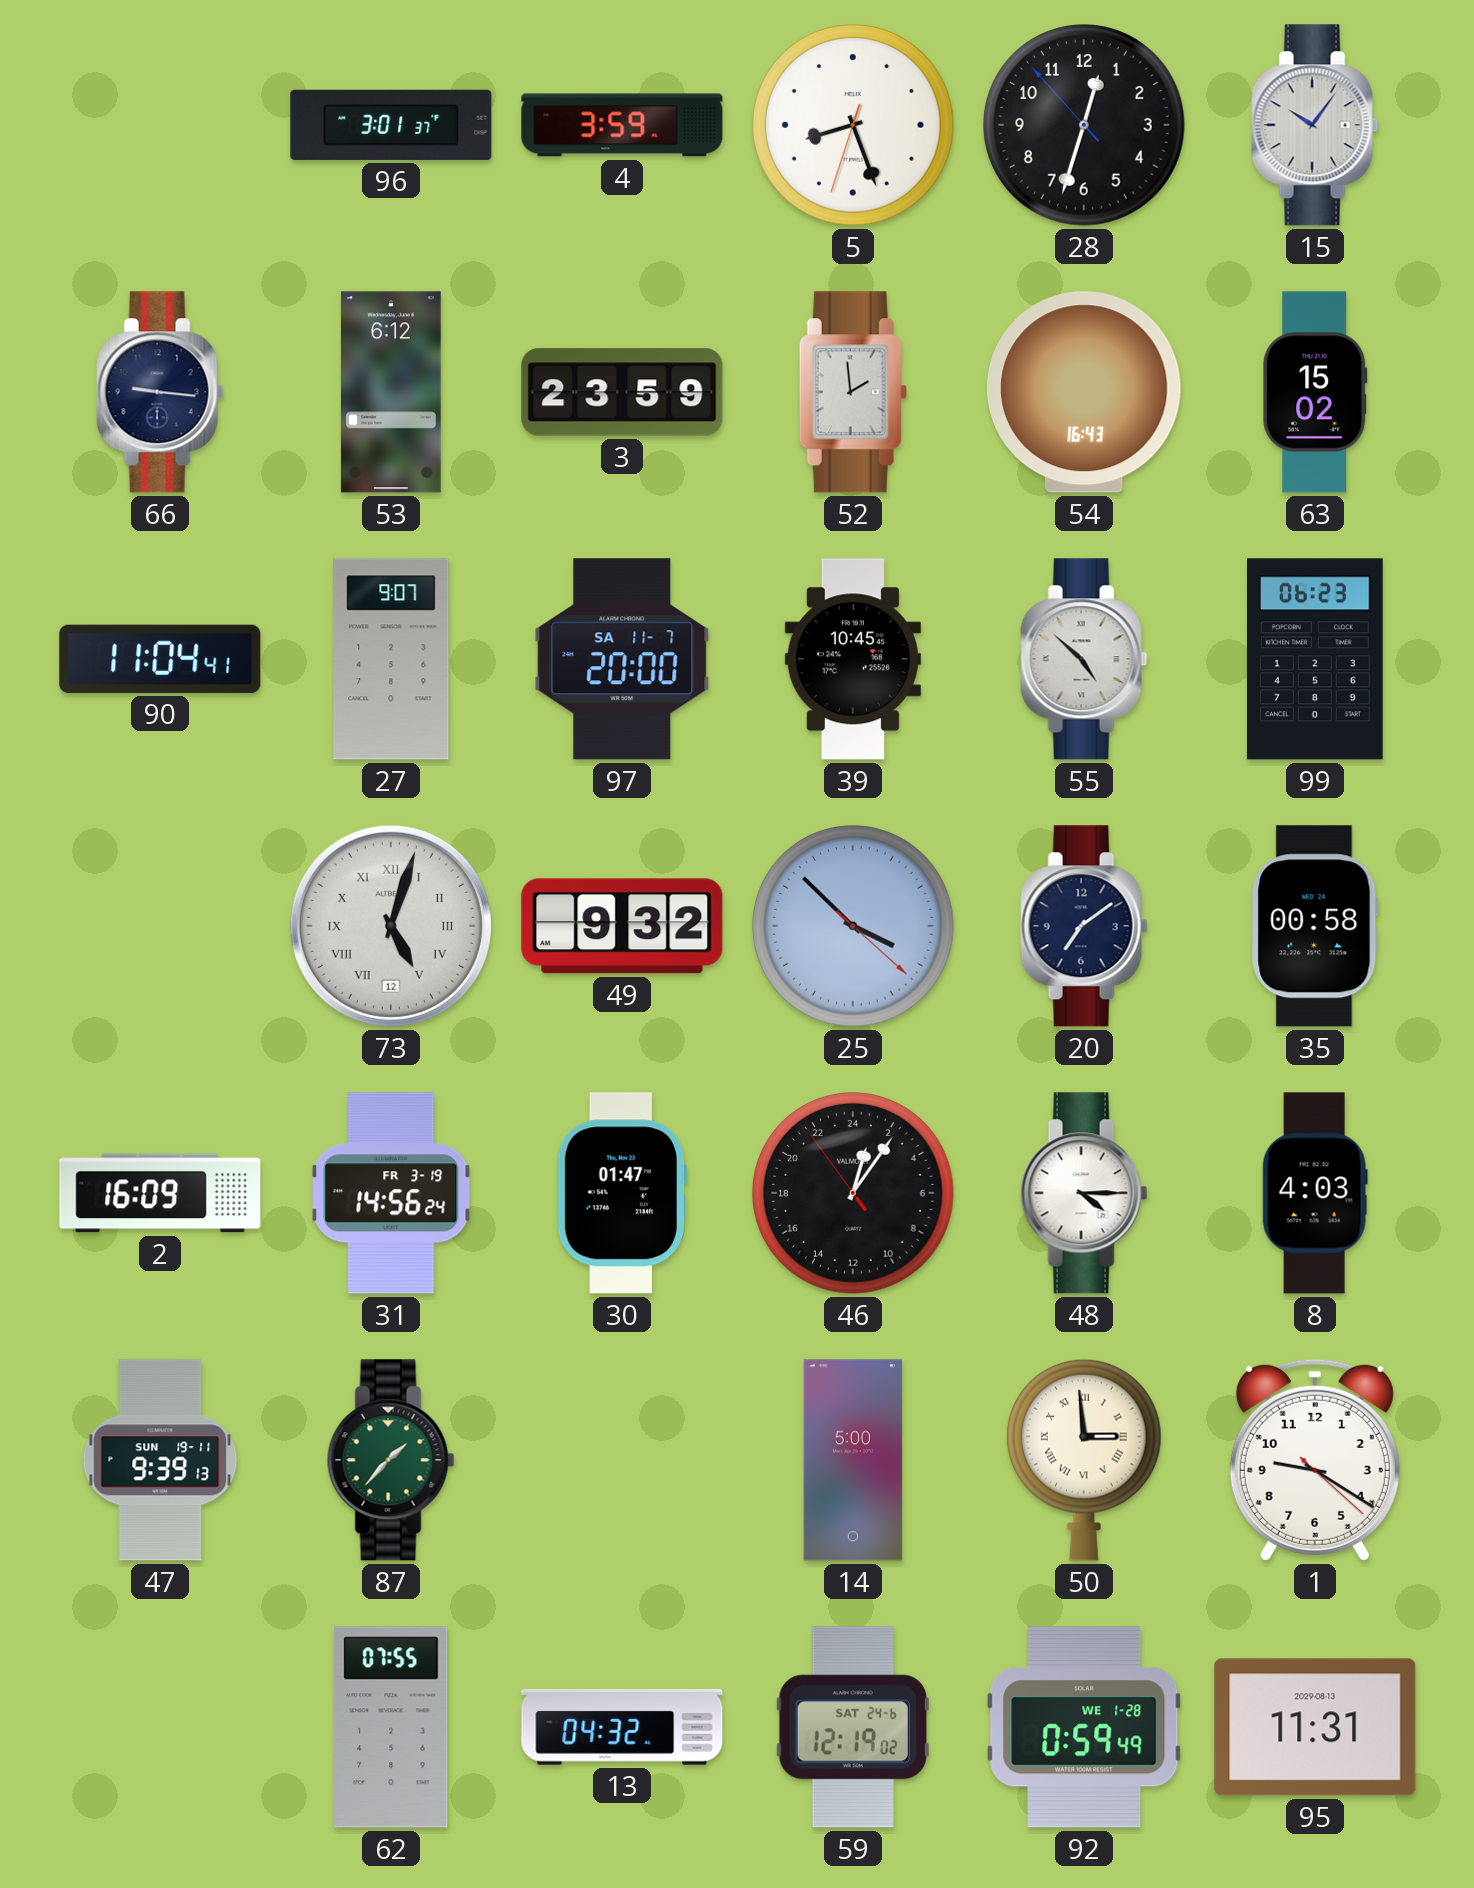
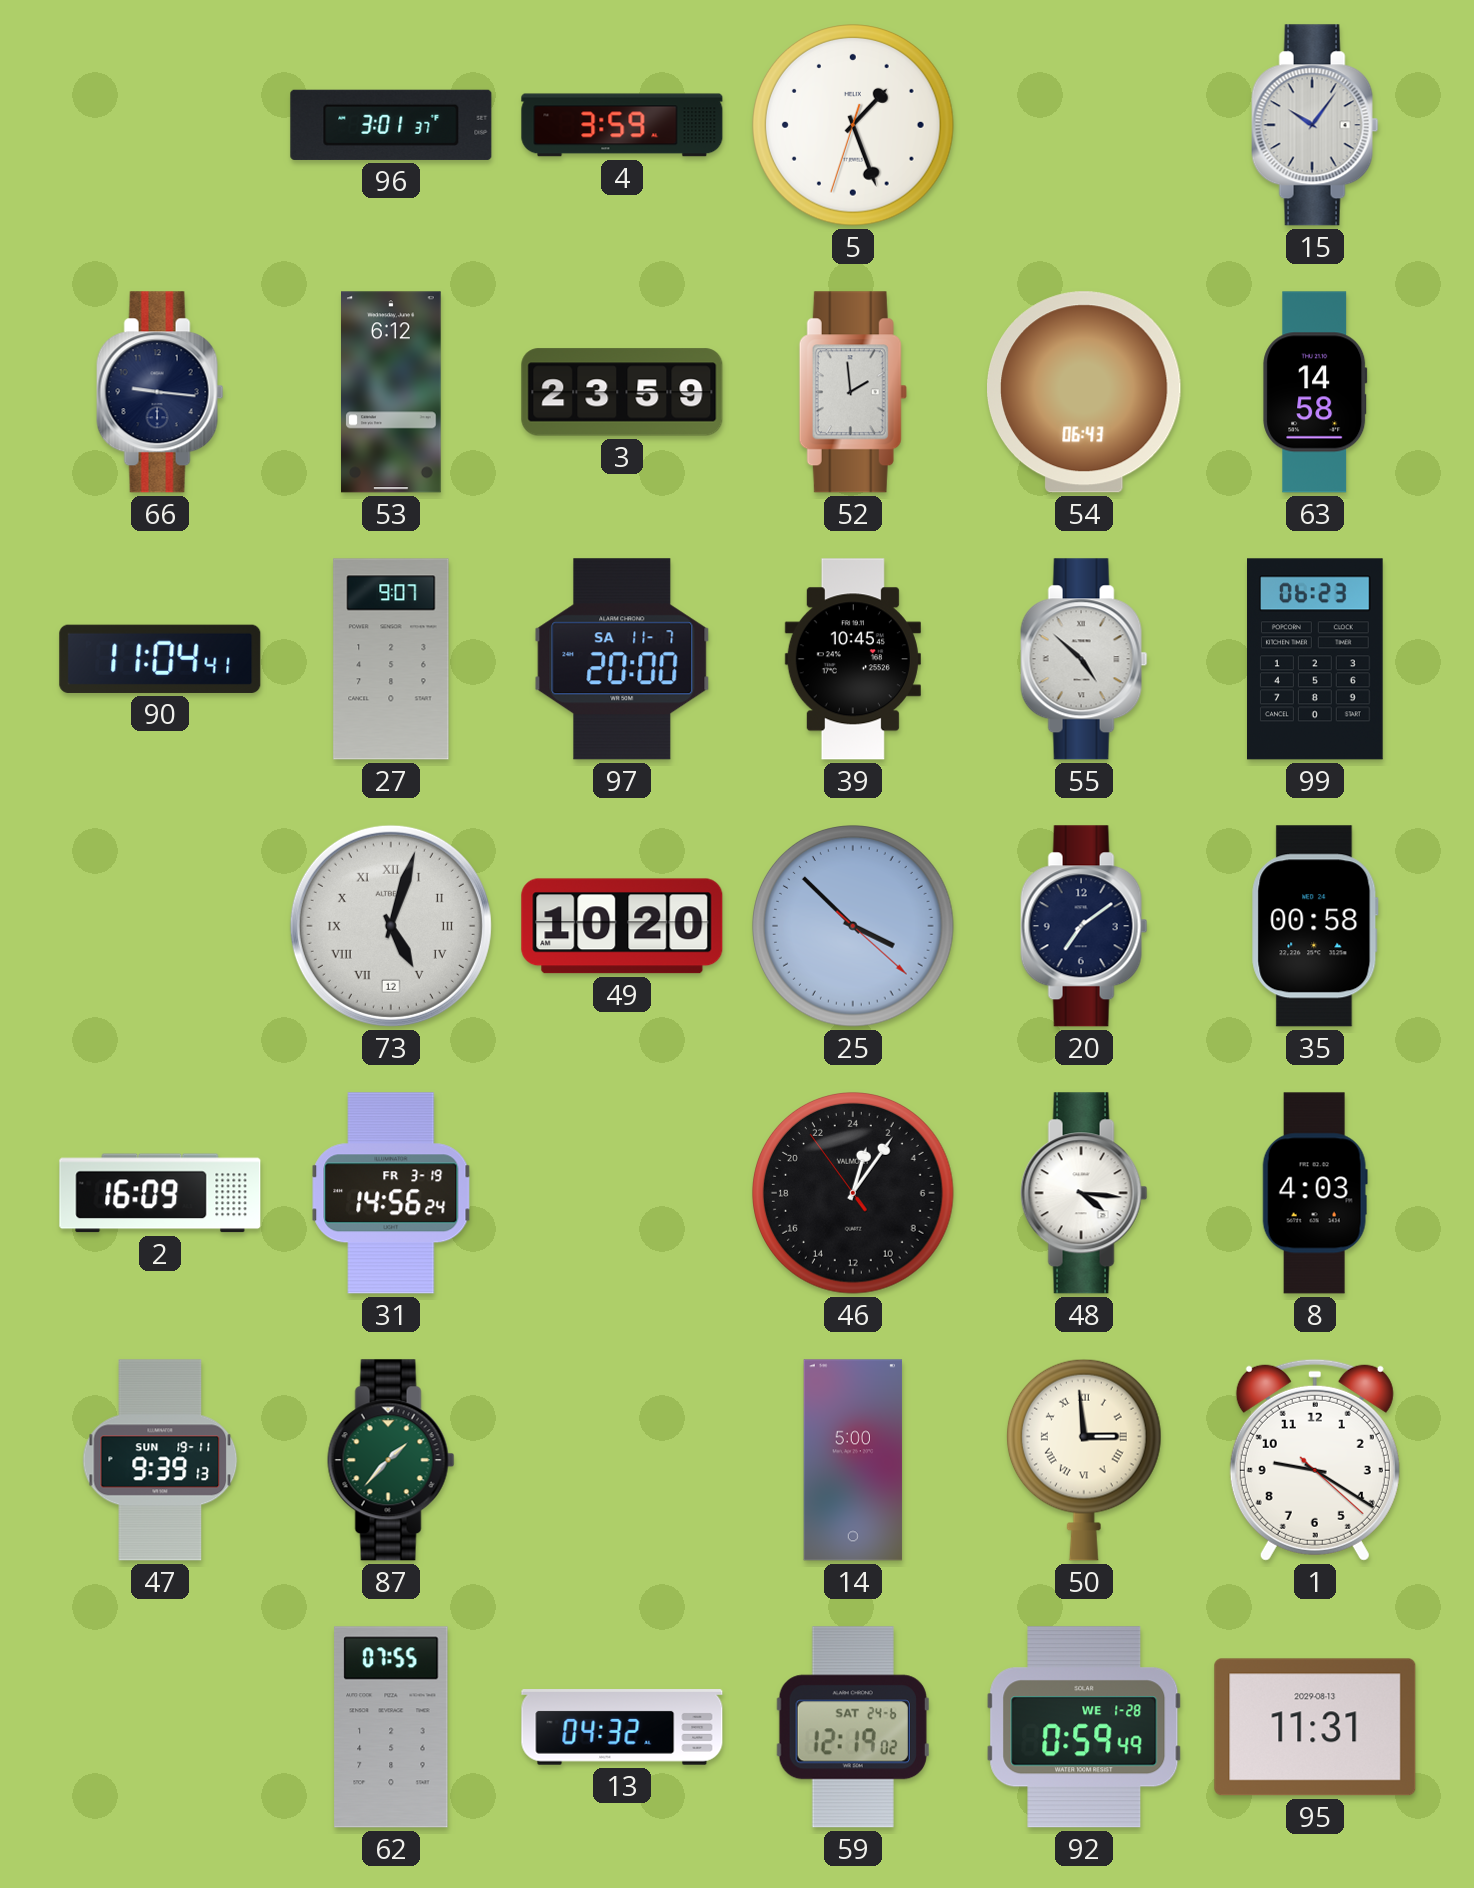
5: 8:26 -> 1:26 (854, 126)
28: 12:32 -> none (1085, 126)
54: 16:43 -> 06:43 (1085, 392)
63: 15:02 -> 14:58 (1315, 392)
49: 9:32 -> 10:20 (622, 926)
30: 01:47 -> none (622, 1193)
48: 4:15 -> 4:16 (1084, 1193)
